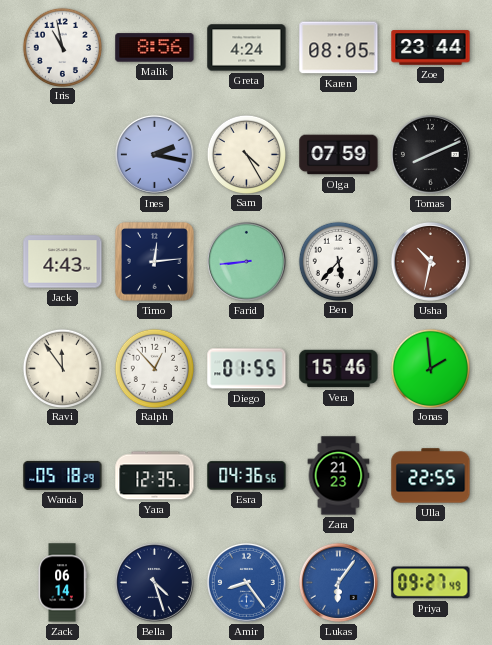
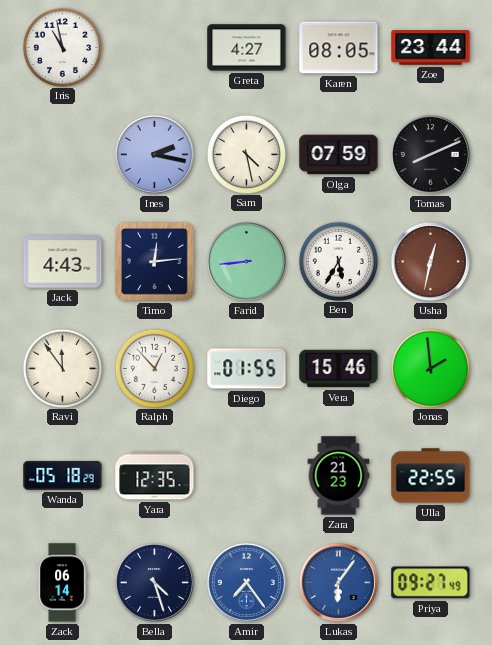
Malik: 8:56 -> none (155, 48)
Greta: 4:24 -> 4:27 (247, 48)
Sam: 4:25 -> 4:28 (246, 154)
Ben: 5:37 -> 5:35 (338, 261)
Usha: 10:32 -> 12:32 (430, 261)
Esra: 04:36 -> none (247, 476)
Amir: 8:24 -> 7:24 (246, 582)
